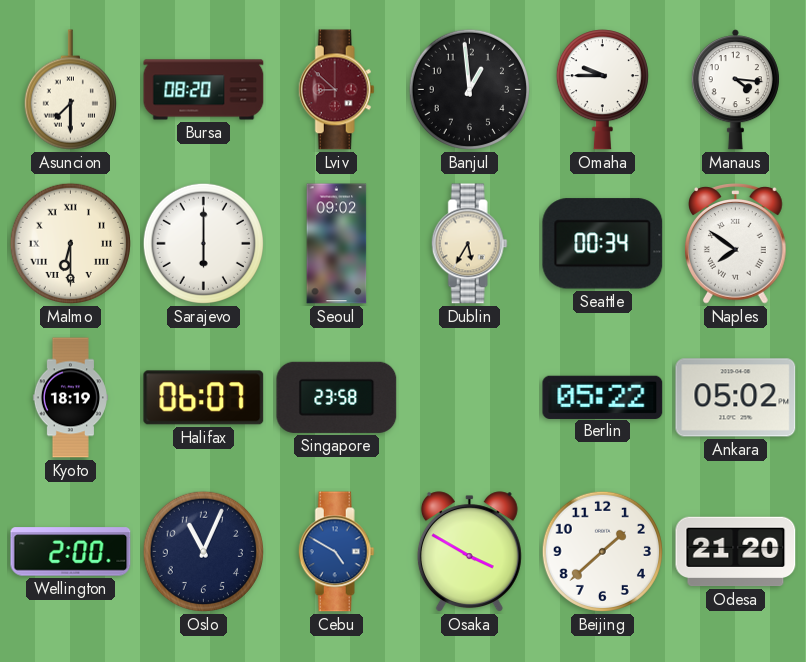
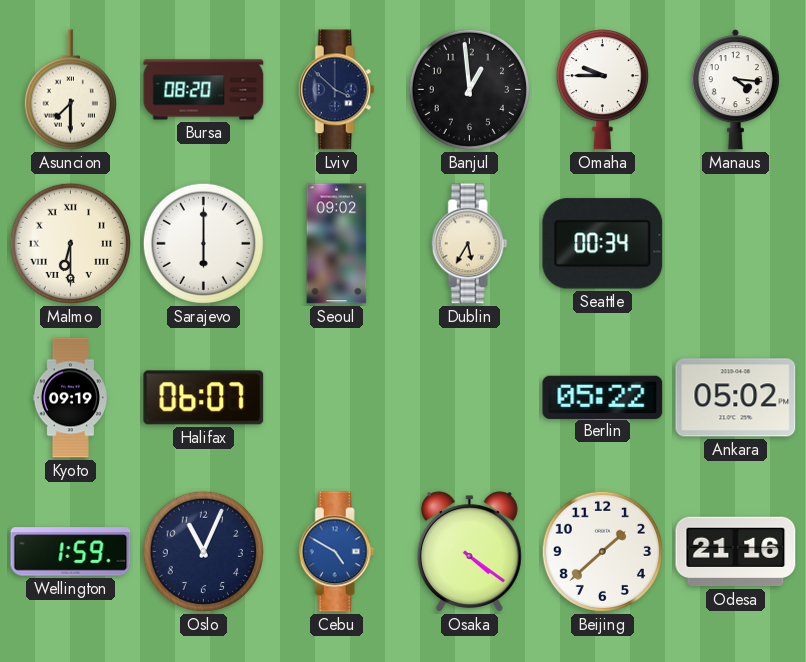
Lviv: 8:52 -> 3:52 (336, 90)
Lviv dial: burgundy -> navy (336, 90)
Naples: 7:51 -> none (736, 244)
Kyoto: 18:19 -> 09:19 (70, 398)
Singapore: 23:58 -> none (337, 397)
Wellington: 2:00 -> 1:59 (71, 552)
Osaka: 3:50 -> 4:21 (469, 552)
Odesa: 21:20 -> 21:16 (736, 552)
